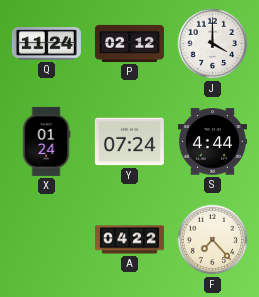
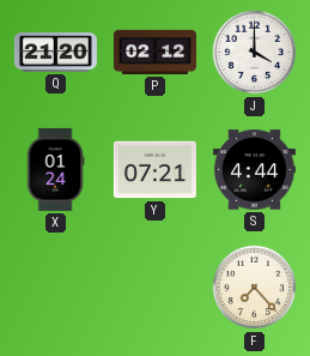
Q: 11:24 -> 21:20 (55, 53)
Y: 07:24 -> 07:21 (154, 170)
A: 04:22 -> none (129, 240)
